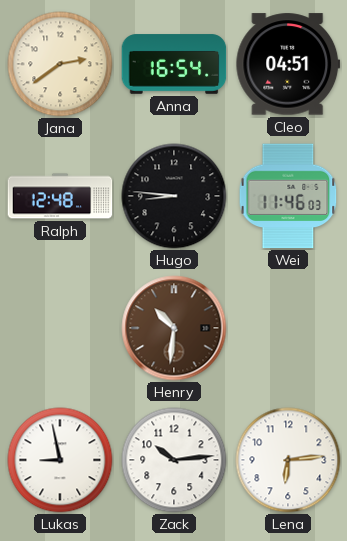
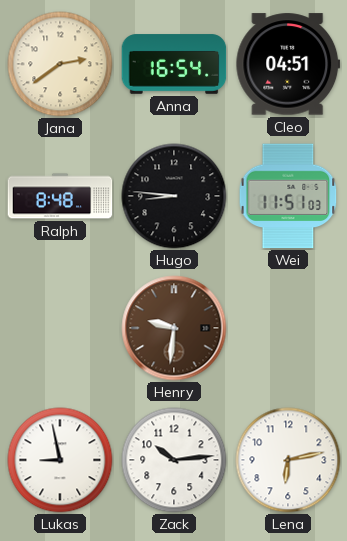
Ralph: 12:48 -> 8:48 (60, 196)
Wei: 11:46 -> 11:51 (288, 196)
Henry: 10:31 -> 9:31 (174, 328)
Lena: 6:14 -> 6:13 (288, 460)
